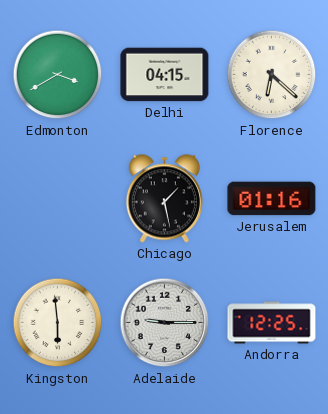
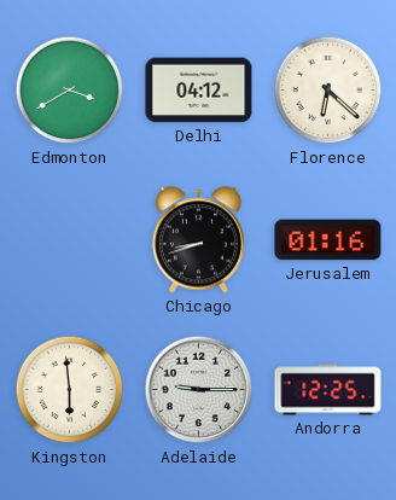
Delhi: 04:15 -> 04:12 (199, 91)
Chicago: 1:28 -> 8:42 (198, 240)
